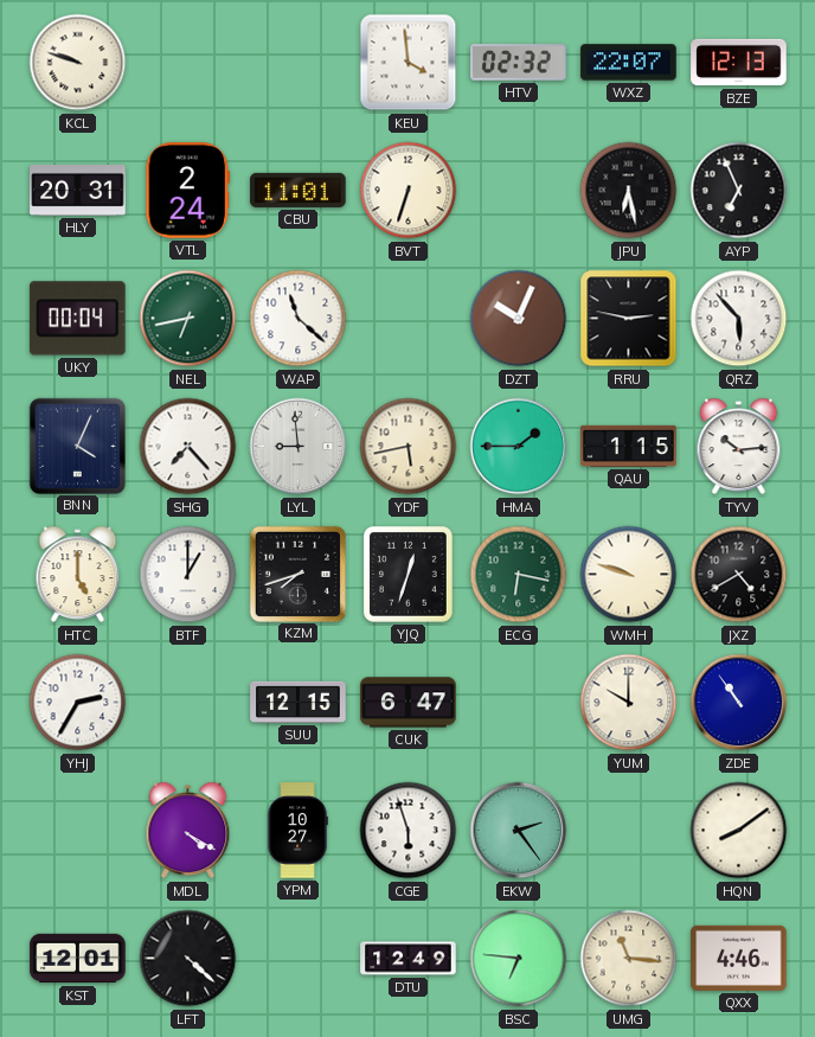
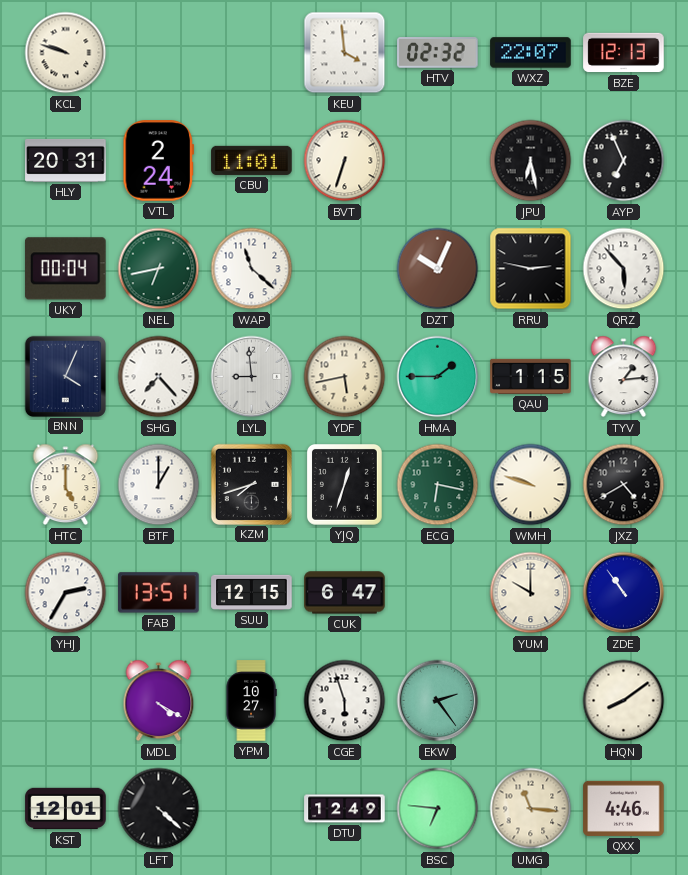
TYV: 10:14 -> 1:14 (624, 377)
FAB: none -> 13:51 (159, 593)
